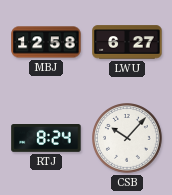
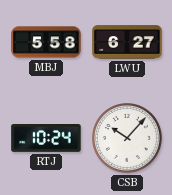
MBJ: 12:58 -> 5:58 (46, 42)
RTJ: 8:24 -> 10:24 (46, 139)
